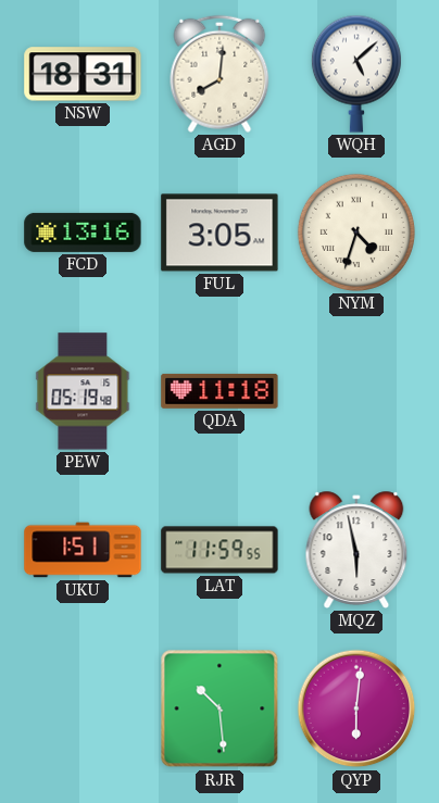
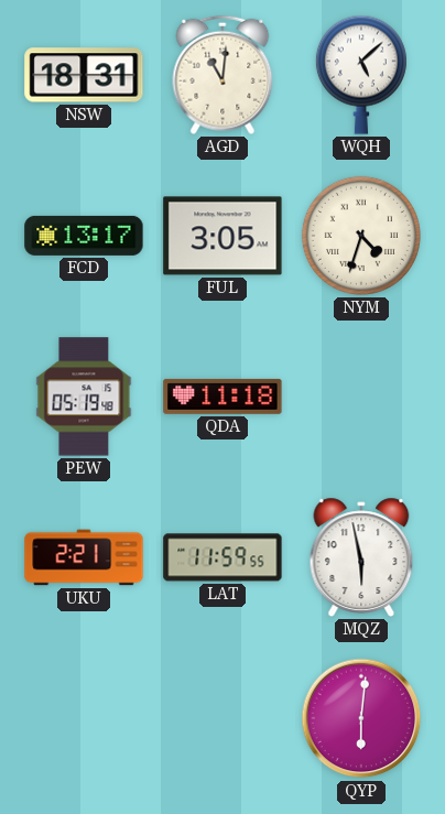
AGD: 8:01 -> 11:01 (223, 75)
FCD: 13:16 -> 13:17 (84, 236)
UKU: 1:51 -> 2:21 (84, 557)
RJR: 10:29 -> none (220, 708)
